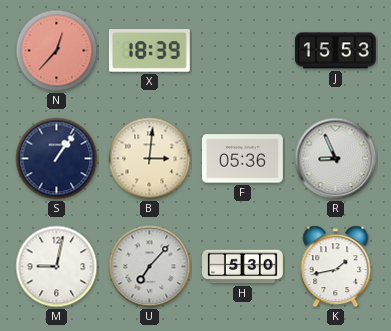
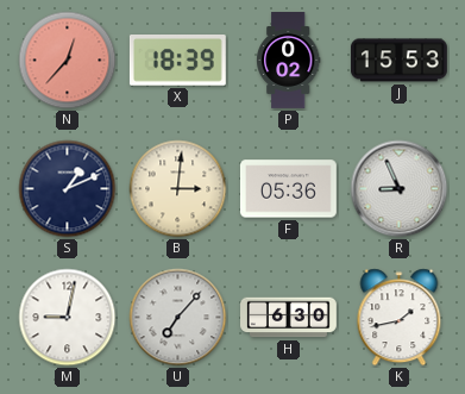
P: none -> 0:02 (288, 61)
S: 1:06 -> 1:11 (68, 189)
H: 5:30 -> 6:30 (289, 318)
